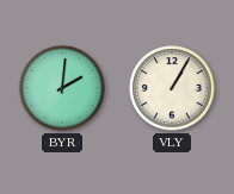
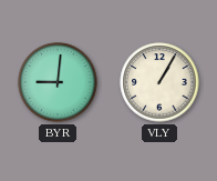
BYR: 2:01 -> 9:01 (58, 82)
